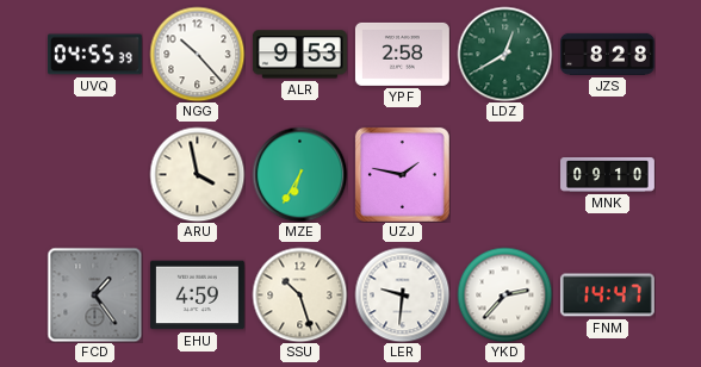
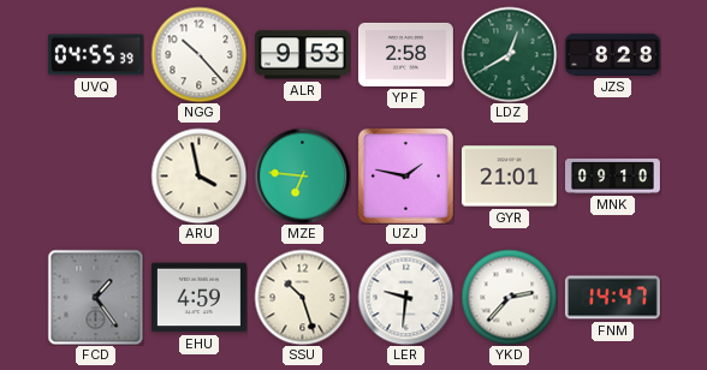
MZE: 6:35 -> 6:46 (302, 175)
GYR: none -> 21:01 (509, 177)
